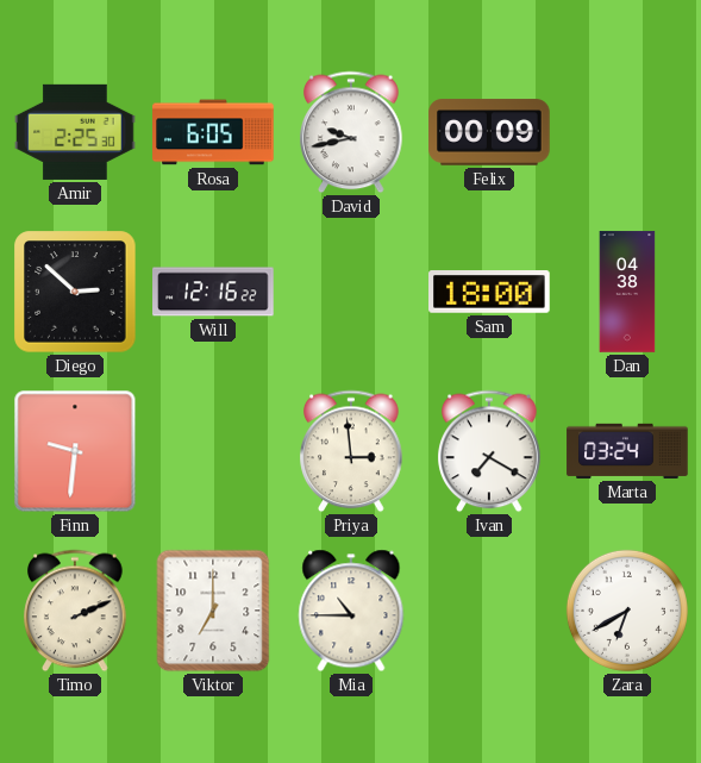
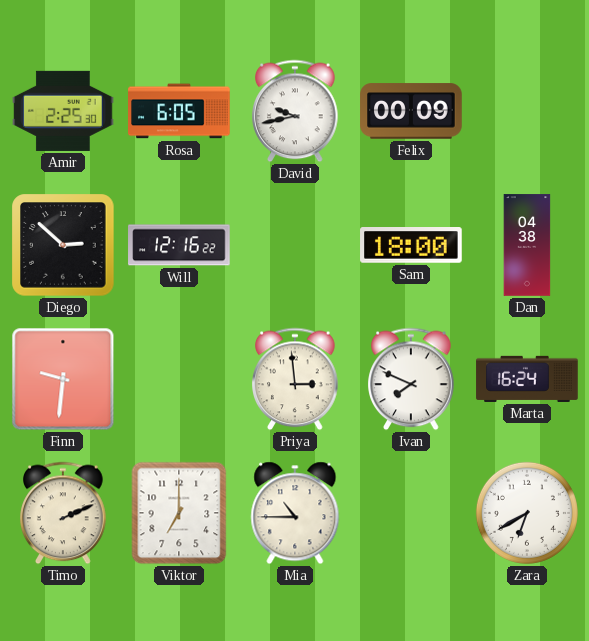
Ivan: 7:20 -> 7:49 (411, 379)
Marta: 03:24 -> 16:24 (527, 379)
